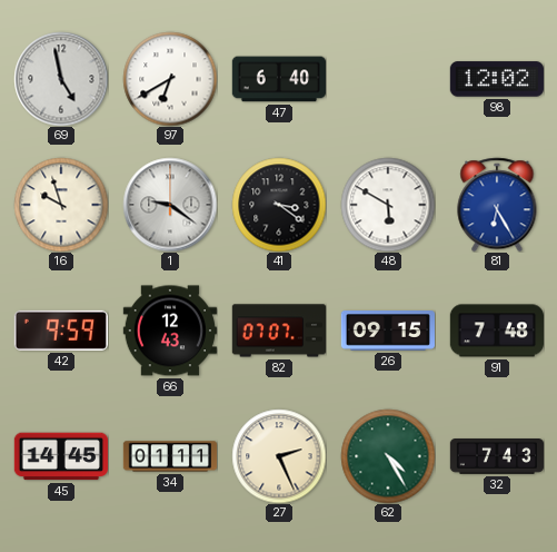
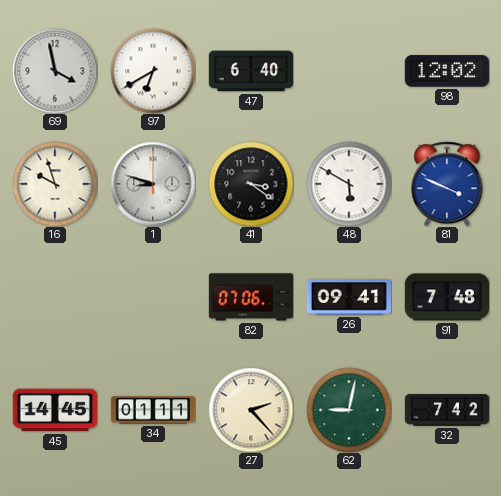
69: 4:58 -> 3:58 (55, 71)
1: 9:21 -> 8:48 (153, 184)
81: 6:25 -> 3:49 (447, 184)
42: 9:59 -> none (61, 331)
66: 12:43 -> none (169, 331)
82: 07:07 -> 07:06 (250, 297)
26: 09:15 -> 09:41 (348, 298)
27: 2:26 -> 2:23 (251, 410)
62: 4:25 -> 9:02 (349, 410)
32: 7:43 -> 7:42 (447, 411)
